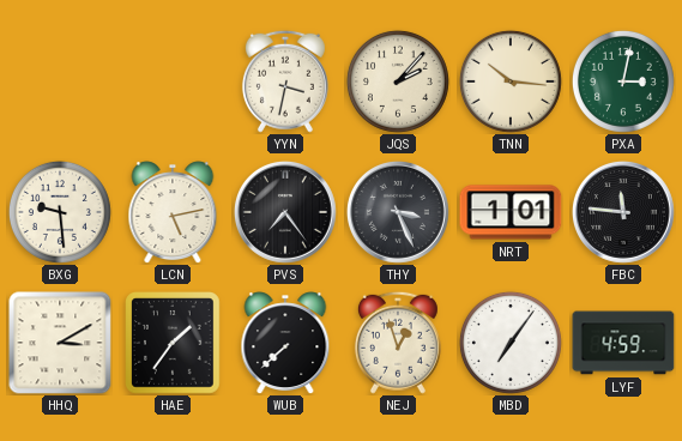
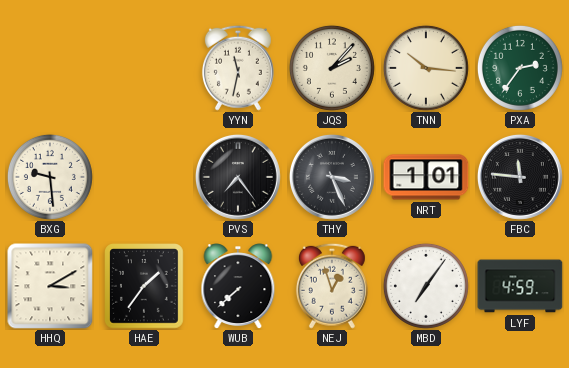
YYN: 3:32 -> 11:32 (238, 68)
PXA: 3:02 -> 2:36 (520, 68)
LCN: 5:13 -> none (173, 212)
